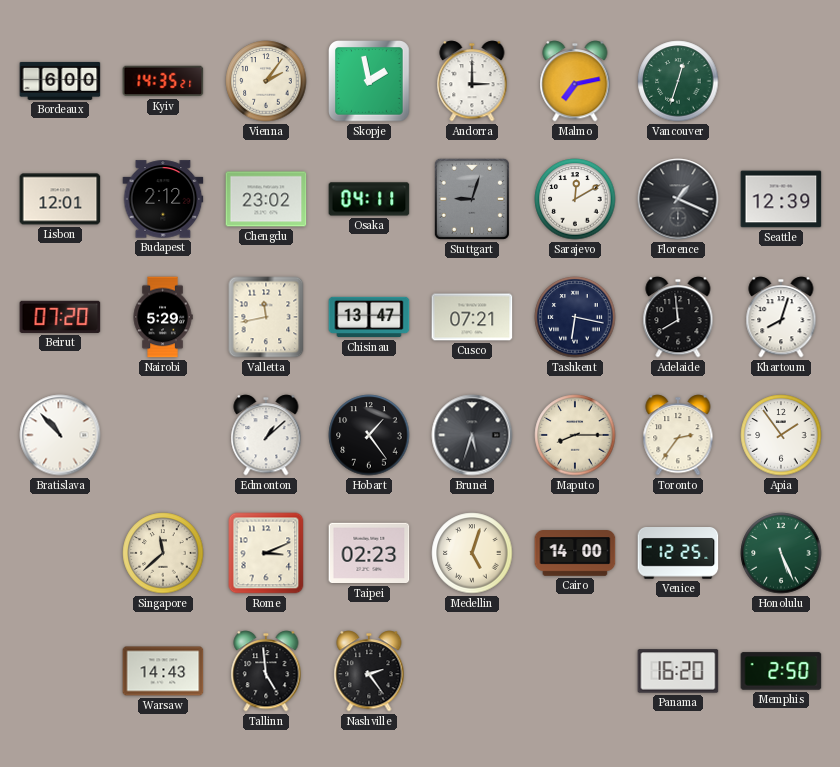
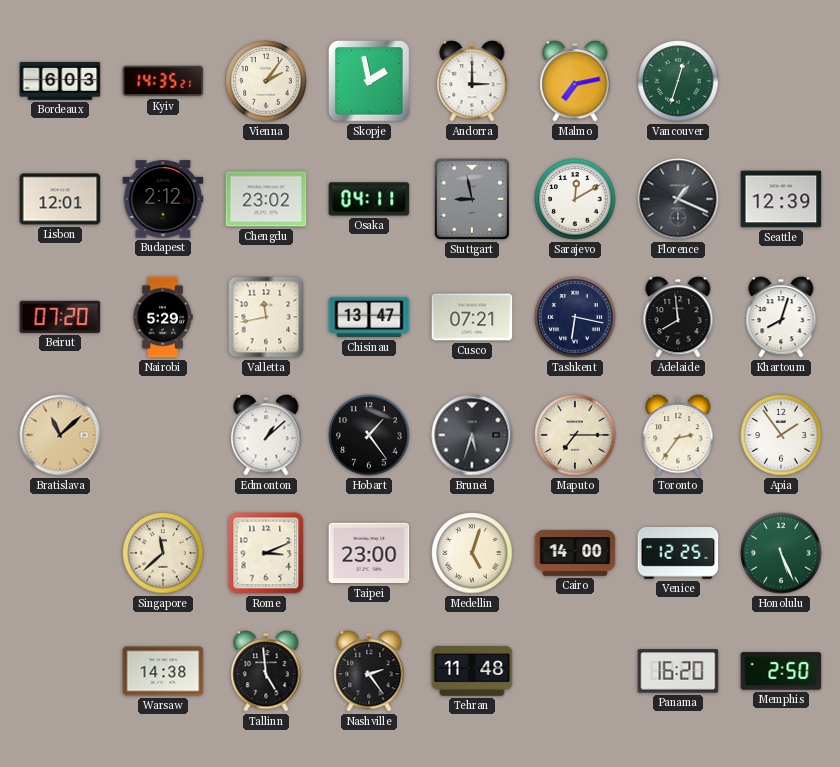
Bordeaux: 6:00 -> 6:03 (60, 81)
Stuttgart: 9:03 -> 8:58 (472, 199)
Bratislava: 10:53 -> 11:08 (60, 435)
Bratislava dial: white -> champagne (60, 435)
Maputo: 8:15 -> 7:15 (575, 435)
Taipei: 02:23 -> 23:00 (369, 553)
Warsaw: 14:43 -> 14:38 (163, 671)
Tehran: none -> 11:48 (472, 671)
